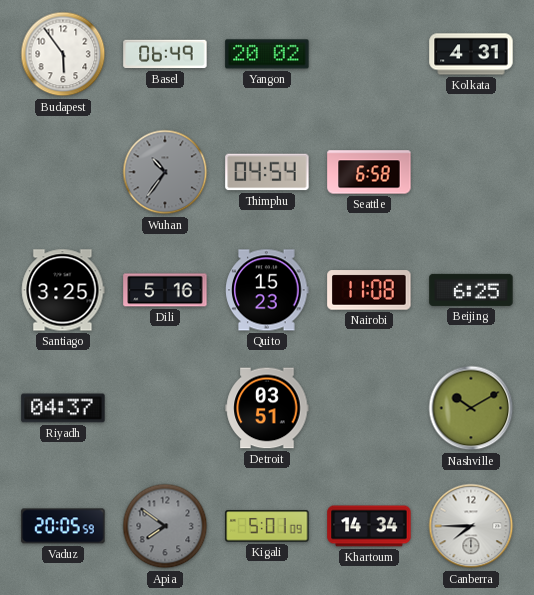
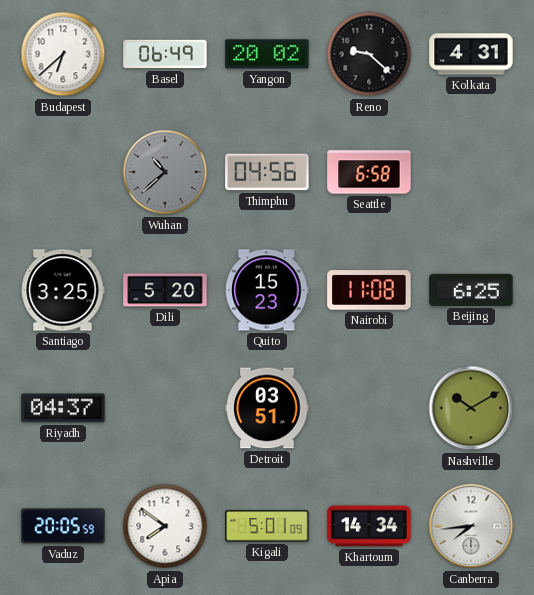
Budapest: 5:54 -> 6:38 (63, 54)
Reno: none -> 9:22 (369, 54)
Wuhan: 10:36 -> 10:38 (165, 172)
Thimphu: 04:54 -> 04:56 (267, 172)
Dili: 5:16 -> 5:20 (165, 290)
Apia dial: grey -> white (165, 526)
Canberra: 7:45 -> 7:44 (471, 526)
